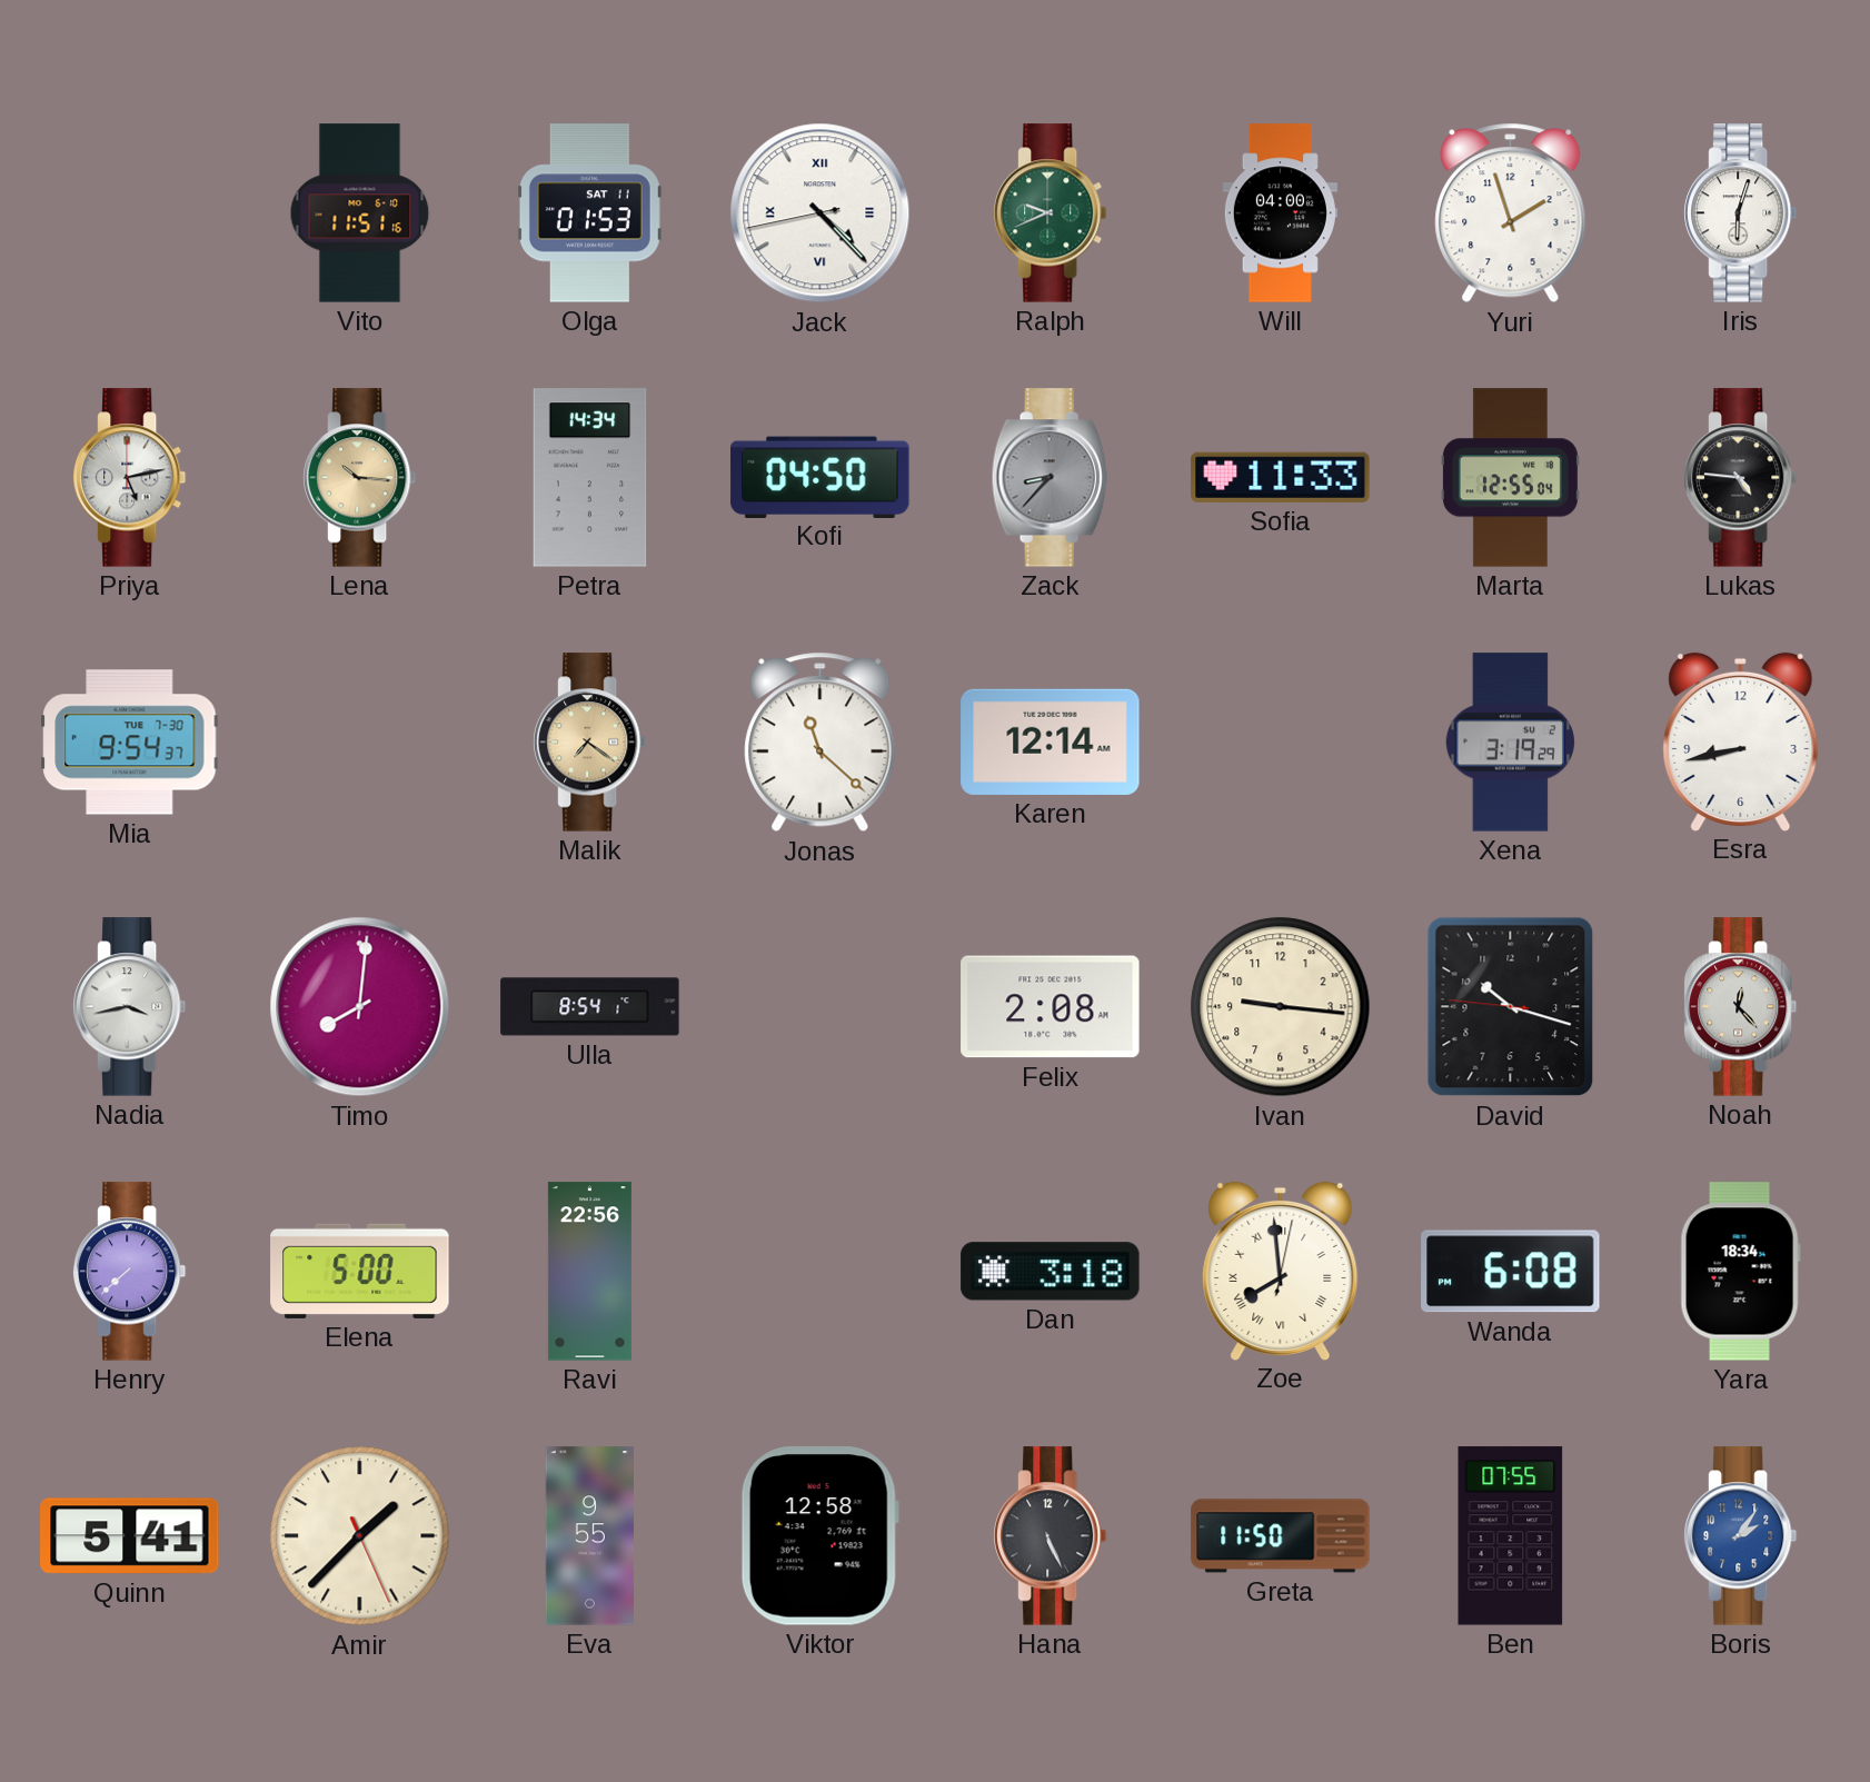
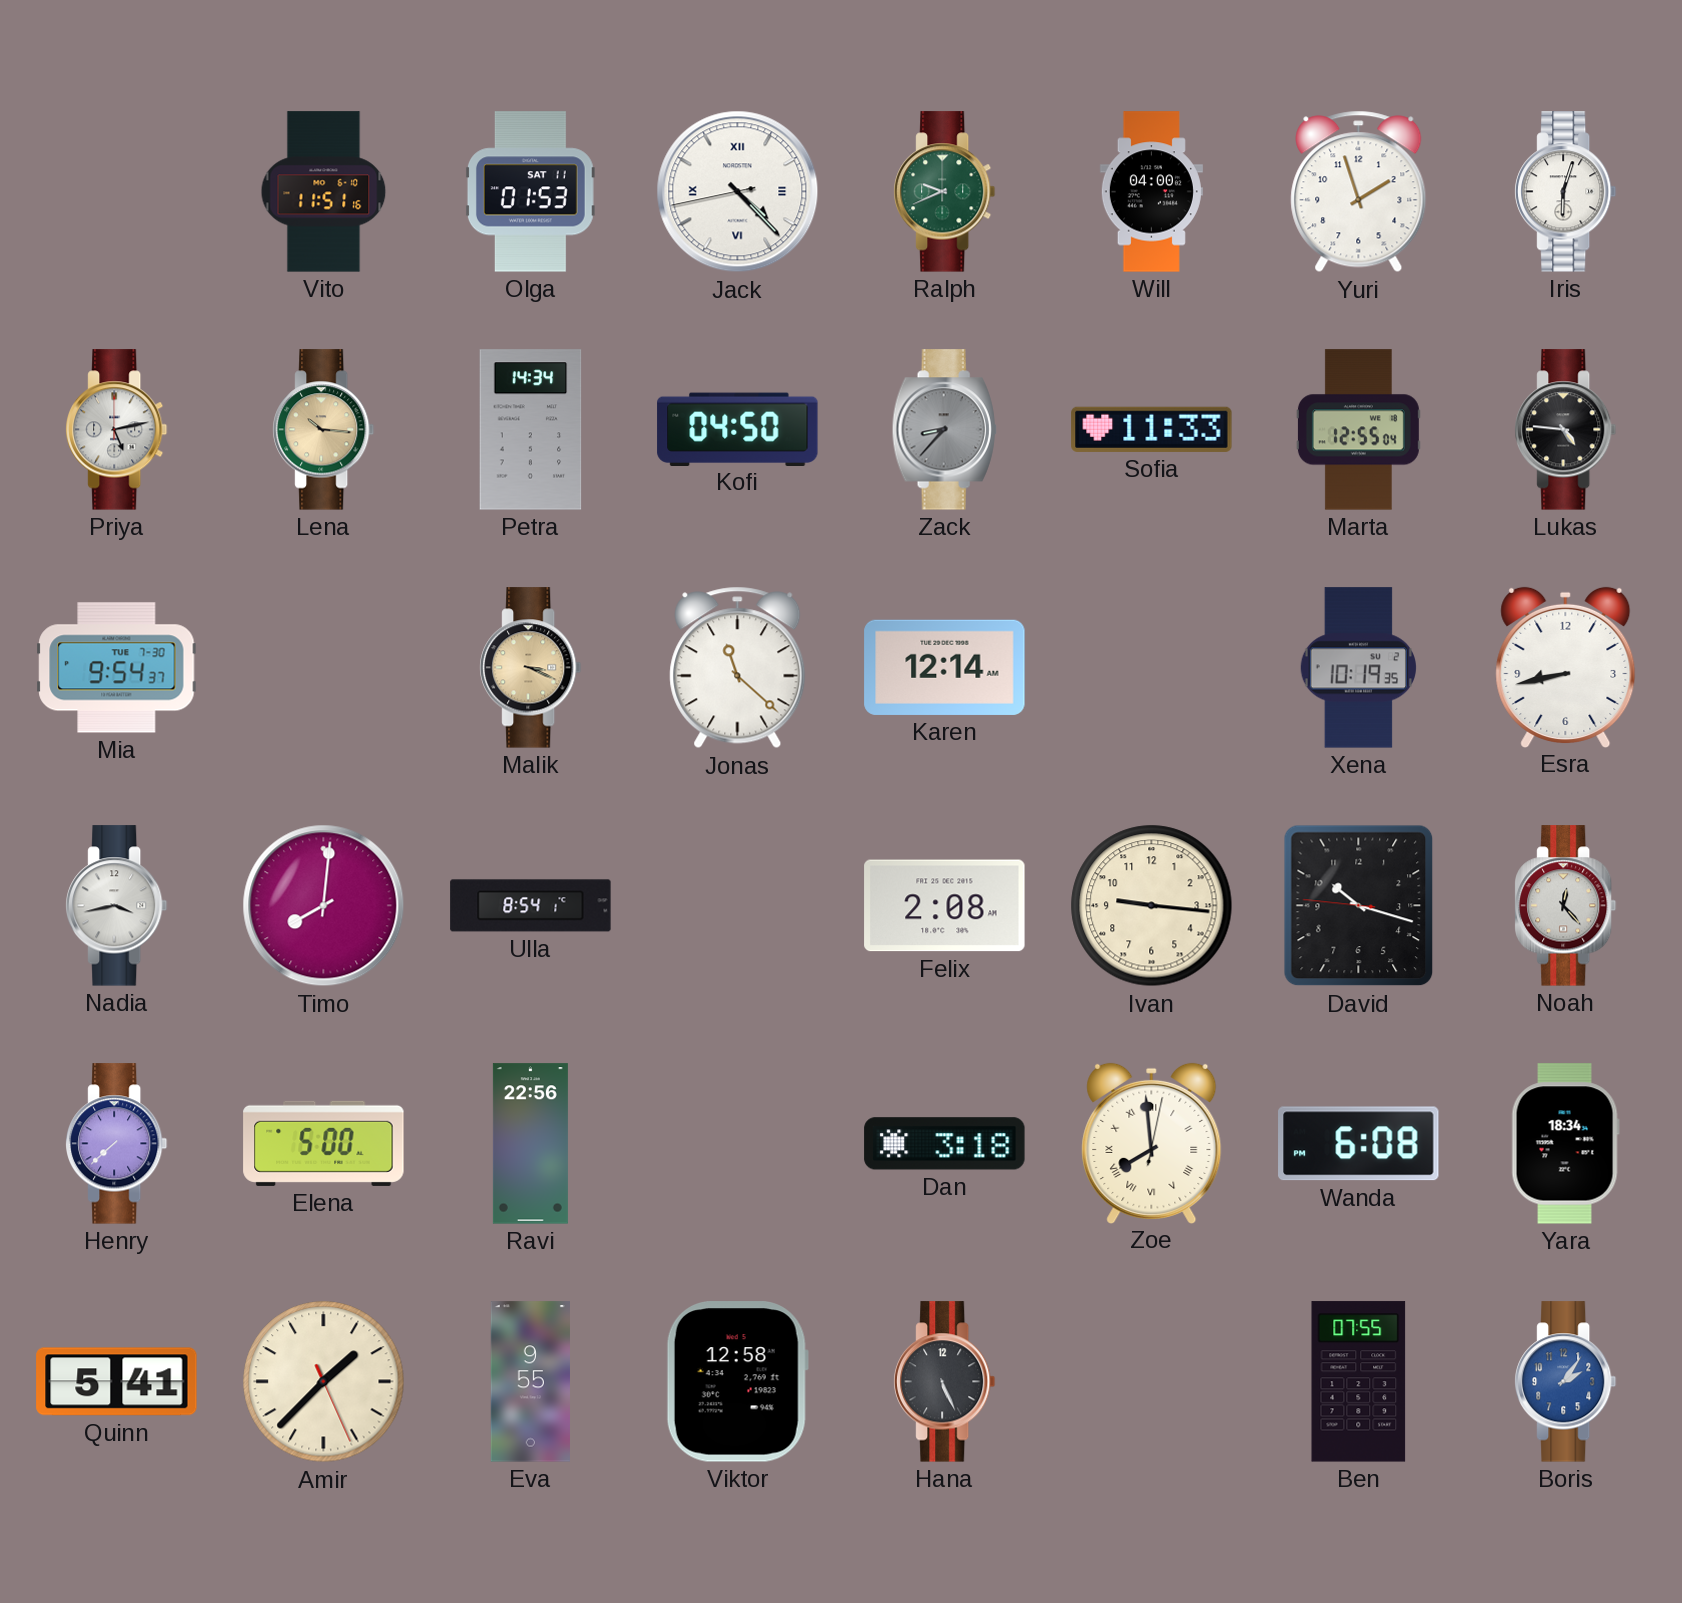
Malik: 7:21 -> 3:19 (531, 668)
Xena: 3:19 -> 10:19 (1359, 668)
Greta: 11:50 -> none (1281, 1536)
